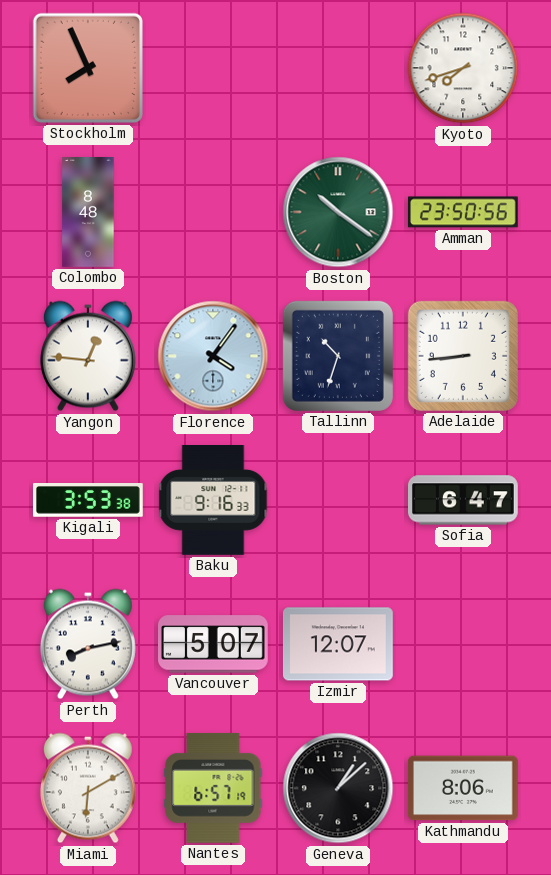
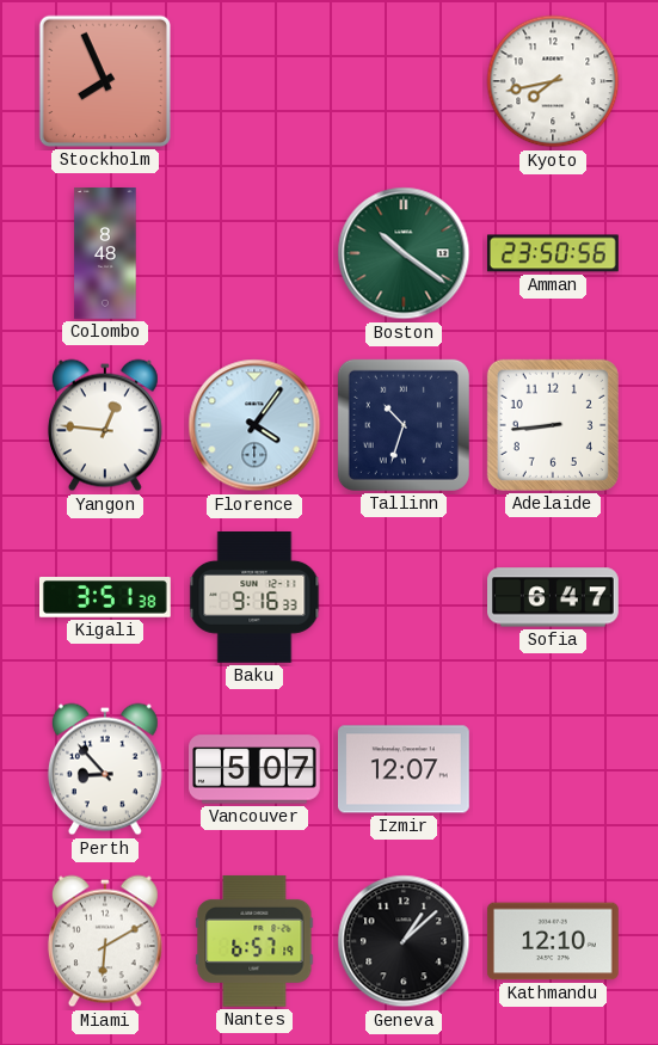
Kyoto: 7:42 -> 7:43 (553, 81)
Kigali: 3:53 -> 3:51 (106, 598)
Perth: 8:13 -> 8:53 (105, 769)
Kathmandu: 8:06 -> 12:10 (553, 941)
